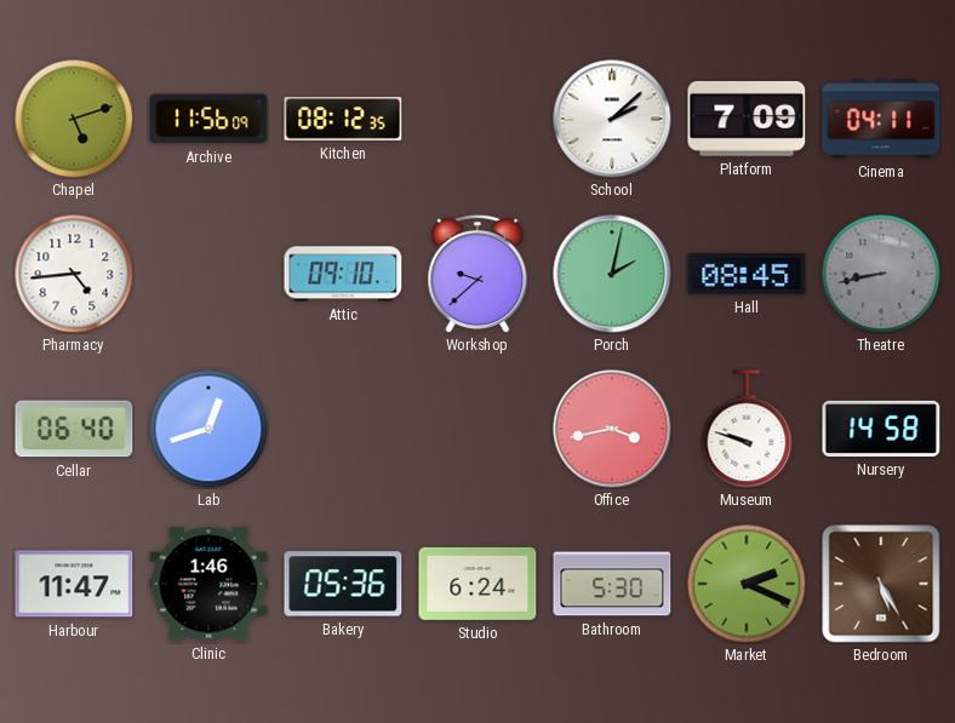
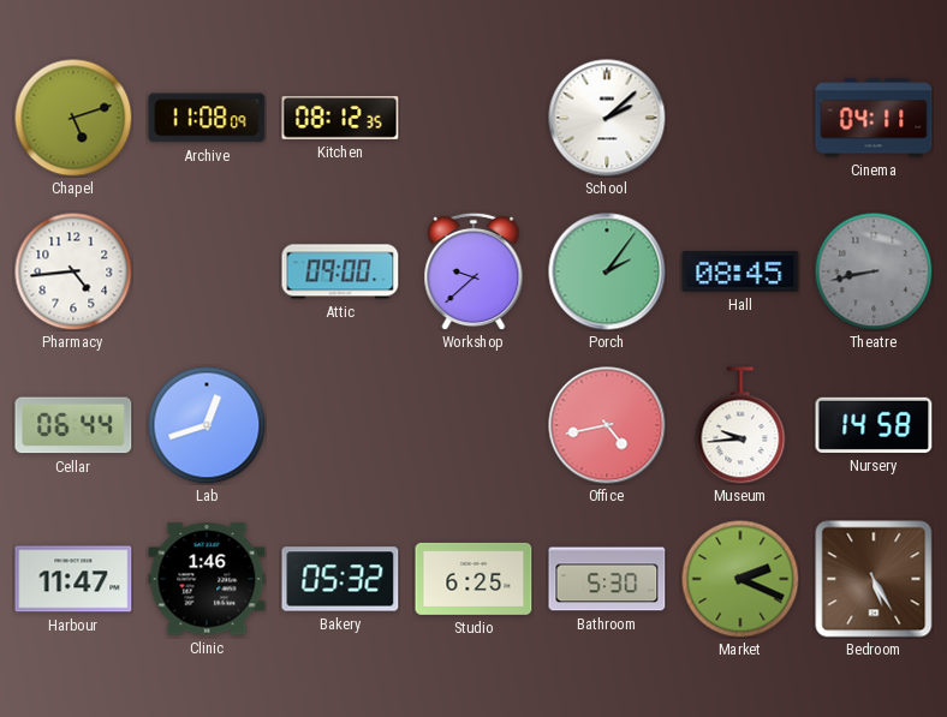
Archive: 11:56 -> 11:08 (207, 118)
Platform: 7:09 -> none (747, 119)
Attic: 09:10 -> 09:00 (340, 271)
Porch: 2:02 -> 2:06 (607, 271)
Cellar: 06:40 -> 06:44 (73, 425)
Office: 3:43 -> 4:43 (607, 425)
Museum: 9:48 -> 9:44 (740, 425)
Bakery: 05:36 -> 05:32 (340, 579)
Studio: 6:24 -> 6:25 (473, 579)
